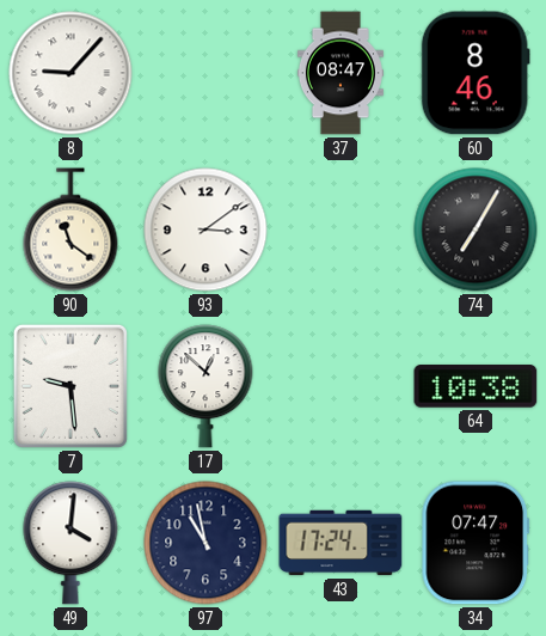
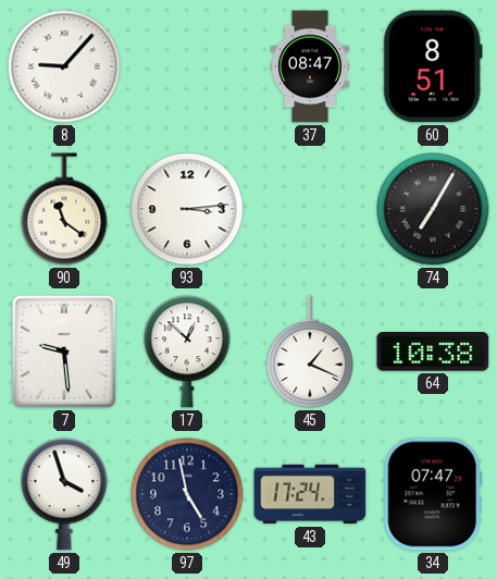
60: 8:46 -> 8:51 (433, 66)
93: 3:09 -> 3:14 (187, 209)
45: none -> 1:19 (310, 352)
49: 4:01 -> 3:57 (64, 494)
97: 10:58 -> 4:58 (187, 494)
